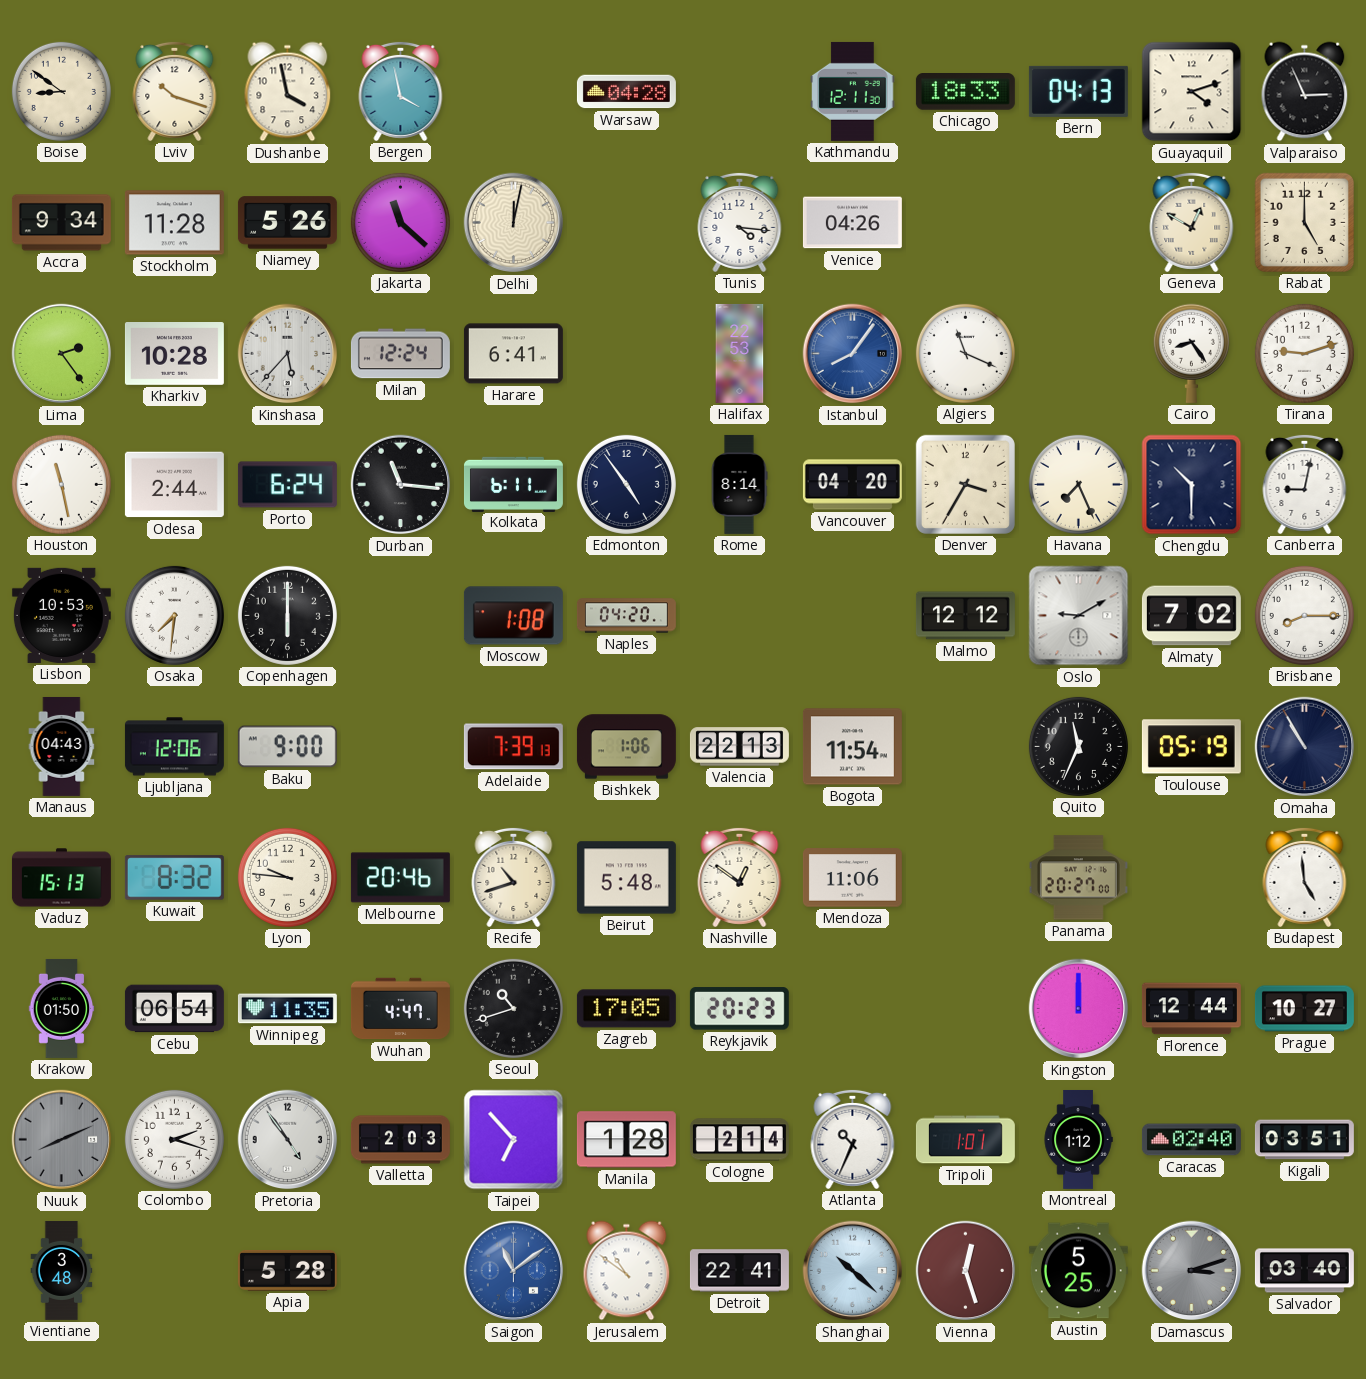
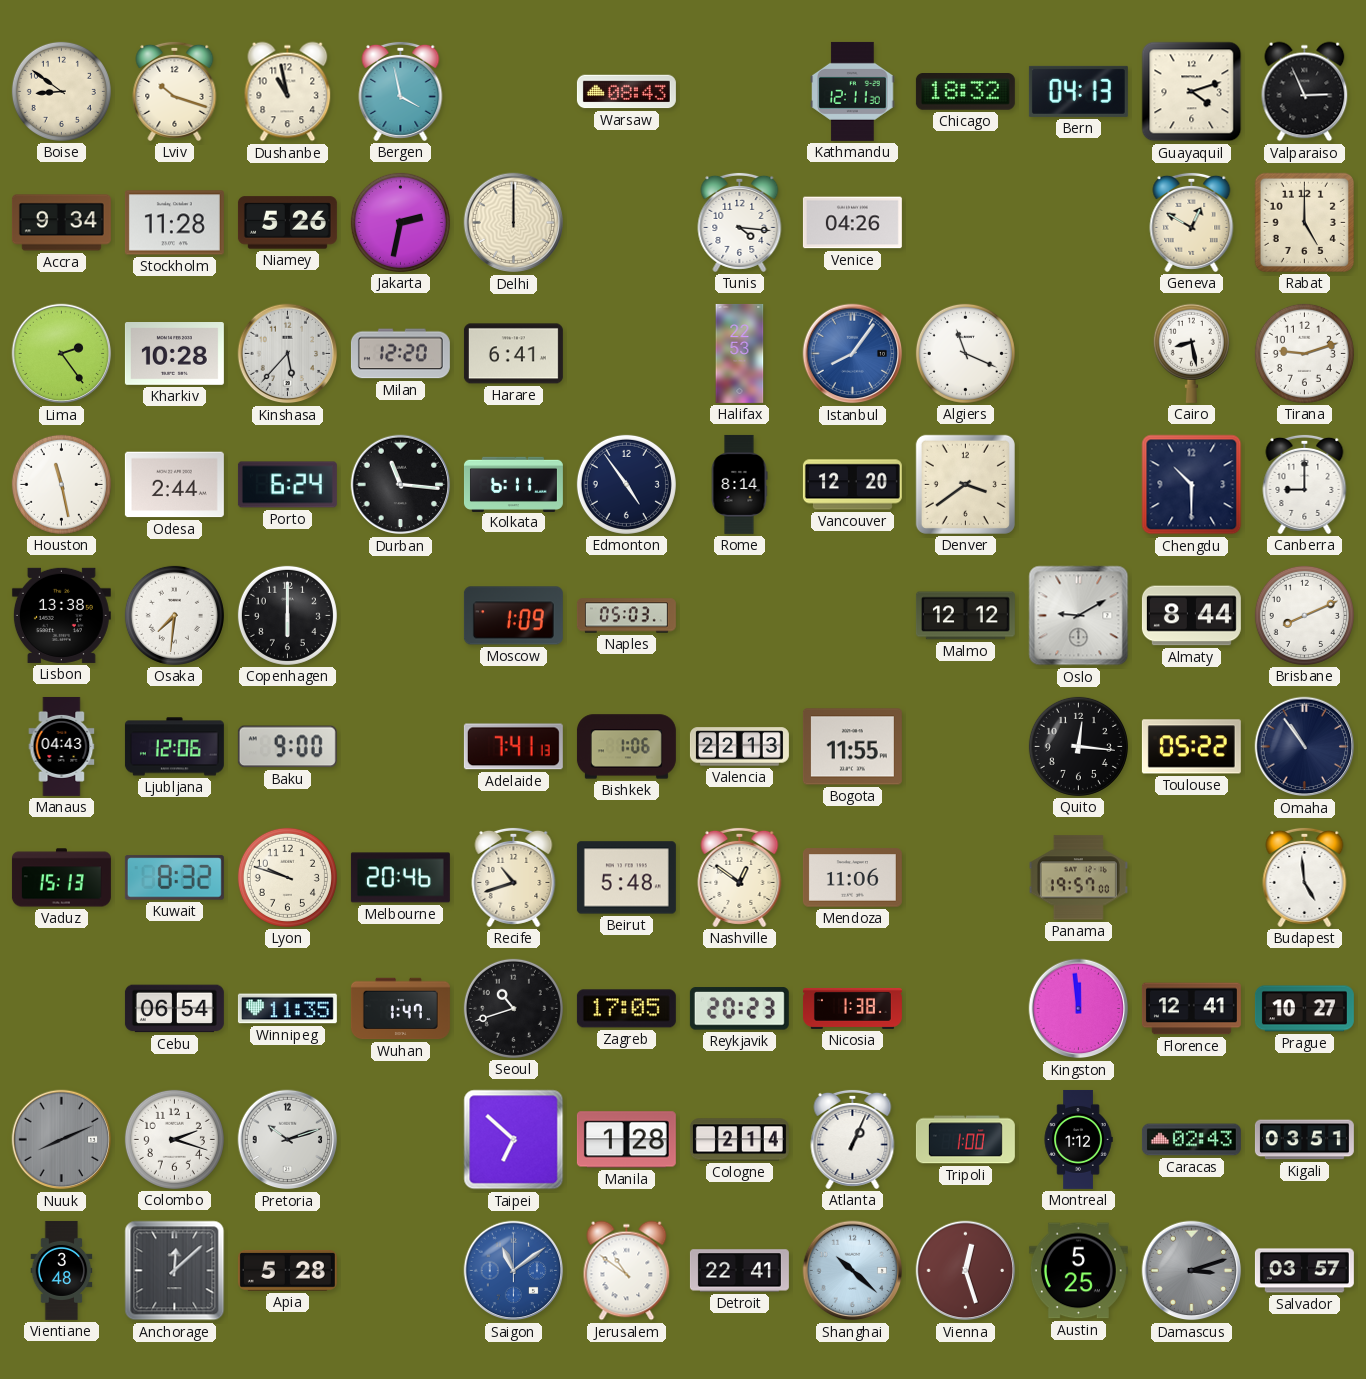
Dushanbe: 3:58 -> 10:58 (288, 92)
Warsaw: 04:28 -> 08:43 (626, 92)
Chicago: 18:33 -> 18:32 (965, 92)
Jakarta: 11:22 -> 2:32 (400, 222)
Delhi: 12:02 -> 12:00 (514, 223)
Milan: 12:24 -> 12:20 (400, 354)
Cairo: 8:24 -> 8:28 (1191, 353)
Vancouver: 04:20 -> 12:20 (852, 485)
Denver: 3:35 -> 3:39 (965, 484)
Havana: 7:26 -> none (1078, 484)
Canberra: 9:02 -> 9:00 (1305, 484)
Lisbon: 10:53 -> 13:38 (61, 615)
Moscow: 1:08 -> 1:09 (513, 616)
Naples: 04:20 -> 05:03 (626, 616)
Almaty: 7:02 -> 8:44 (1191, 616)
Brisbane: 8:15 -> 8:11 (1304, 615)
Adelaide: 7:39 -> 7:41 (513, 747)
Bogota: 11:54 -> 11:55 (852, 747)
Quito: 11:34 -> 12:16 (1078, 746)
Toulouse: 05:19 -> 05:22 (1191, 747)
Omaha: 10:55 -> 10:54 (1305, 747)
Lyon: 9:46 -> 9:48 (287, 877)
Panama: 20:27 -> 19:57 (1078, 878)
Krakow: 01:50 -> none (62, 1008)
Wuhan: 4:47 -> 1:47 (400, 1009)
Nicosia: none -> 1:38 (852, 1008)
Kingston: 12:00 -> 11:59 (1079, 1009)
Florence: 12:44 -> 12:41 (1191, 1009)
Pretoria: 4:54 -> 10:12 (288, 1140)
Valletta: 2:03 -> none (400, 1140)
Taipei: 6:53 -> 6:52 (514, 1140)
Atlanta: 10:34 -> 1:04 (853, 1139)
Tripoli: 1:01 -> 1:00 (965, 1140)
Caracas: 02:40 -> 02:43 (1191, 1140)
Anchorage: none -> 12:08 (175, 1271)
Salvador: 03:40 -> 03:57 (1304, 1271)
